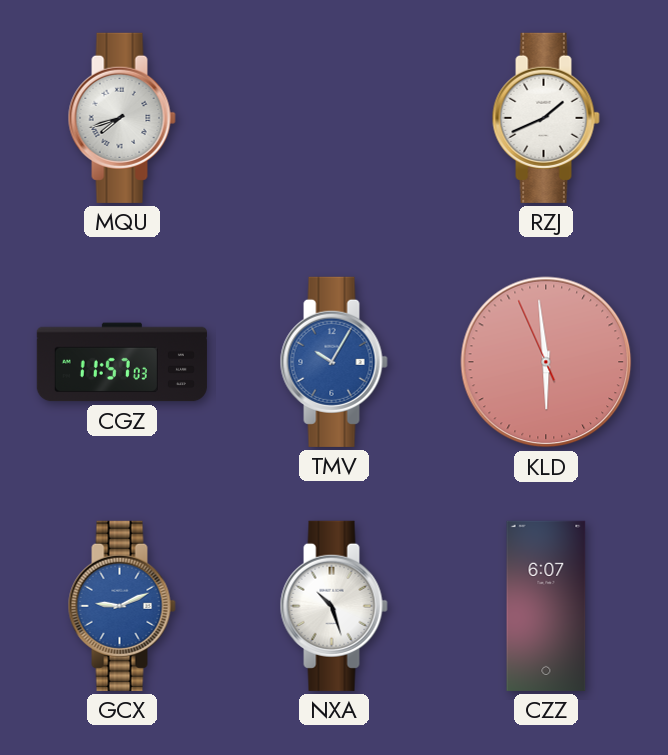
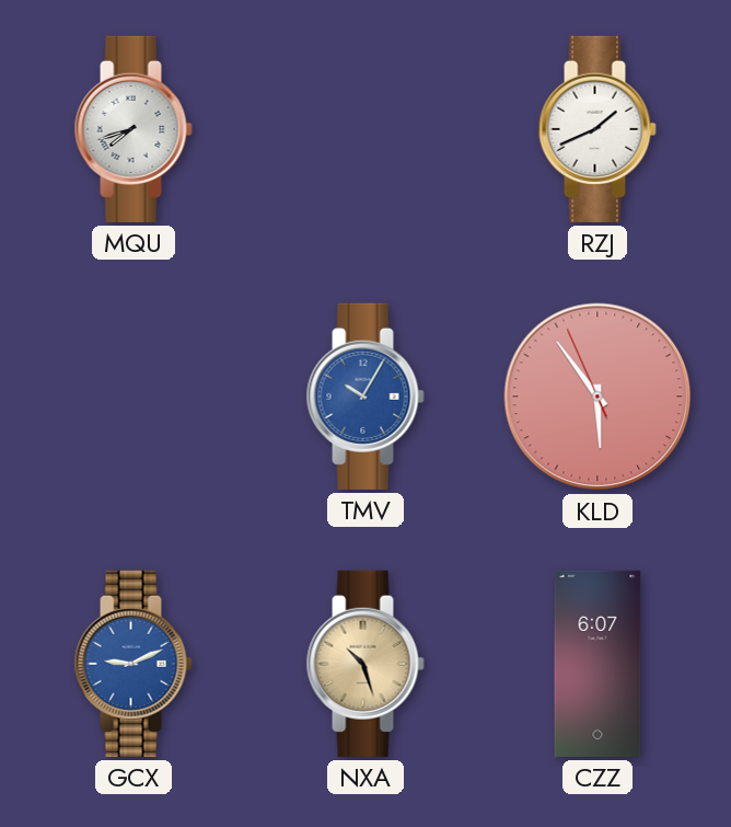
CGZ: 11:57 -> none (122, 362)
KLD: 5:58 -> 5:53 (597, 397)
NXA dial: white -> champagne (366, 664)
